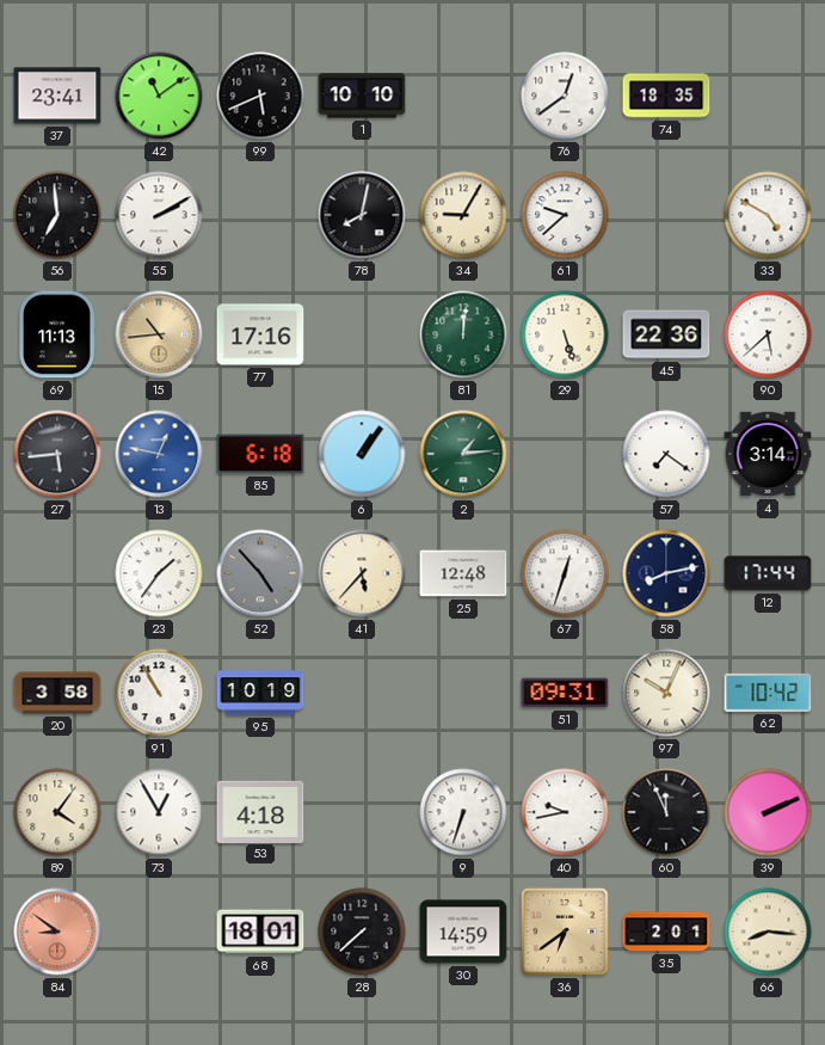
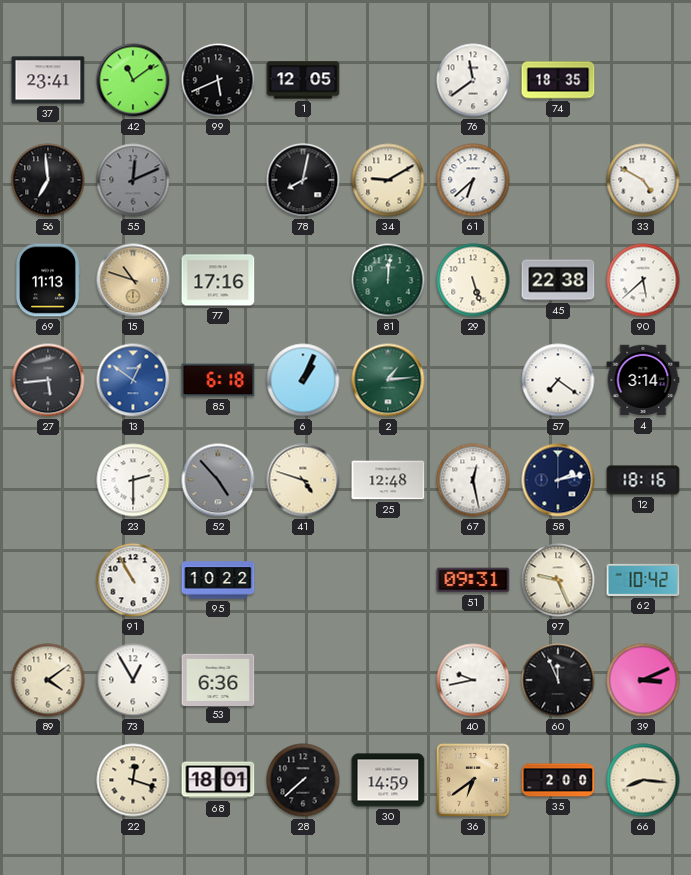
1: 10:10 -> 12:05 (303, 80)
76: 12:39 -> 11:39 (473, 80)
55: 2:10 -> 12:11 (133, 180)
55 dial: white -> grey (133, 180)
34: 9:05 -> 9:10 (388, 180)
61: 9:38 -> 6:38 (473, 180)
15: 10:44 -> 10:48 (133, 280)
45: 22:36 -> 22:38 (558, 280)
13: 12:47 -> 12:51 (133, 380)
6: 1:06 -> 1:04 (303, 380)
23: 1:36 -> 2:30 (133, 480)
41: 5:37 -> 4:48 (303, 480)
67: 12:33 -> 12:28 (473, 480)
58: 8:13 -> 2:13 (558, 480)
12: 17:44 -> 18:16 (643, 480)
20: 3:58 -> none (57, 693)
95: 10:19 -> 10:22 (218, 580)
97: 10:04 -> 9:26 (558, 580)
89: 4:06 -> 4:09 (48, 680)
53: 4:18 -> 6:36 (218, 679)
9: 6:33 -> none (463, 812)
39: 2:11 -> 3:11 (643, 680)
84: 8:51 -> none (57, 932)
22: none -> 12:18 (133, 780)
35: 2:01 -> 2:00 (558, 780)
